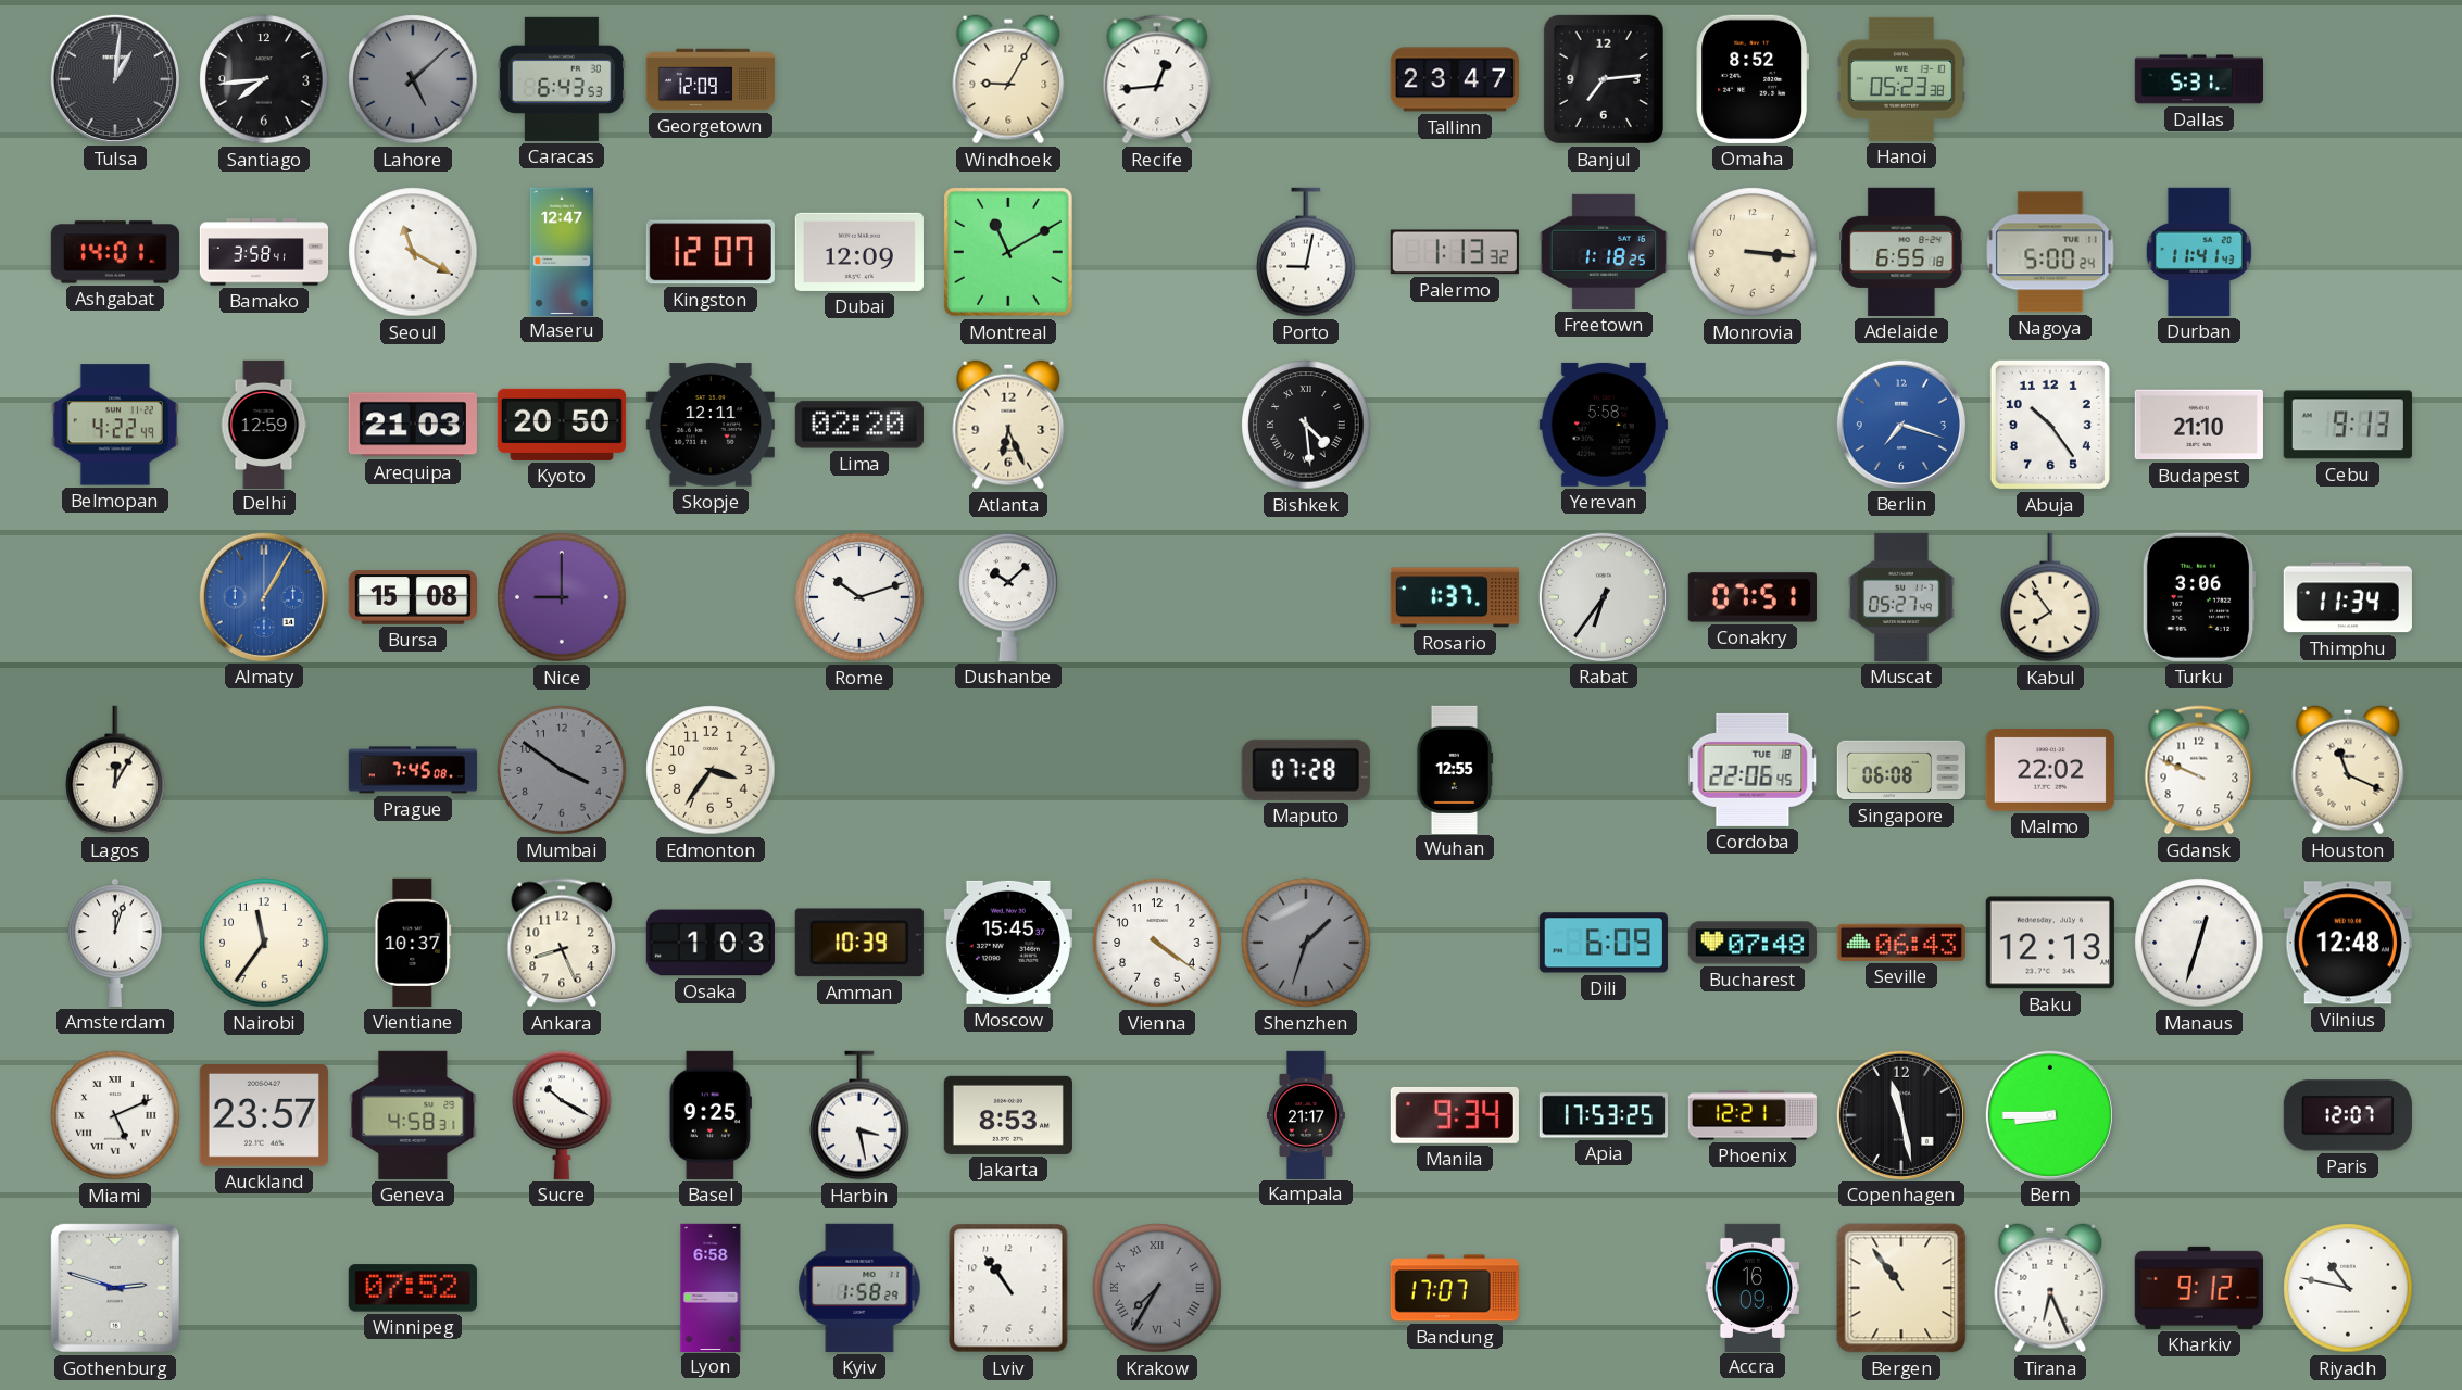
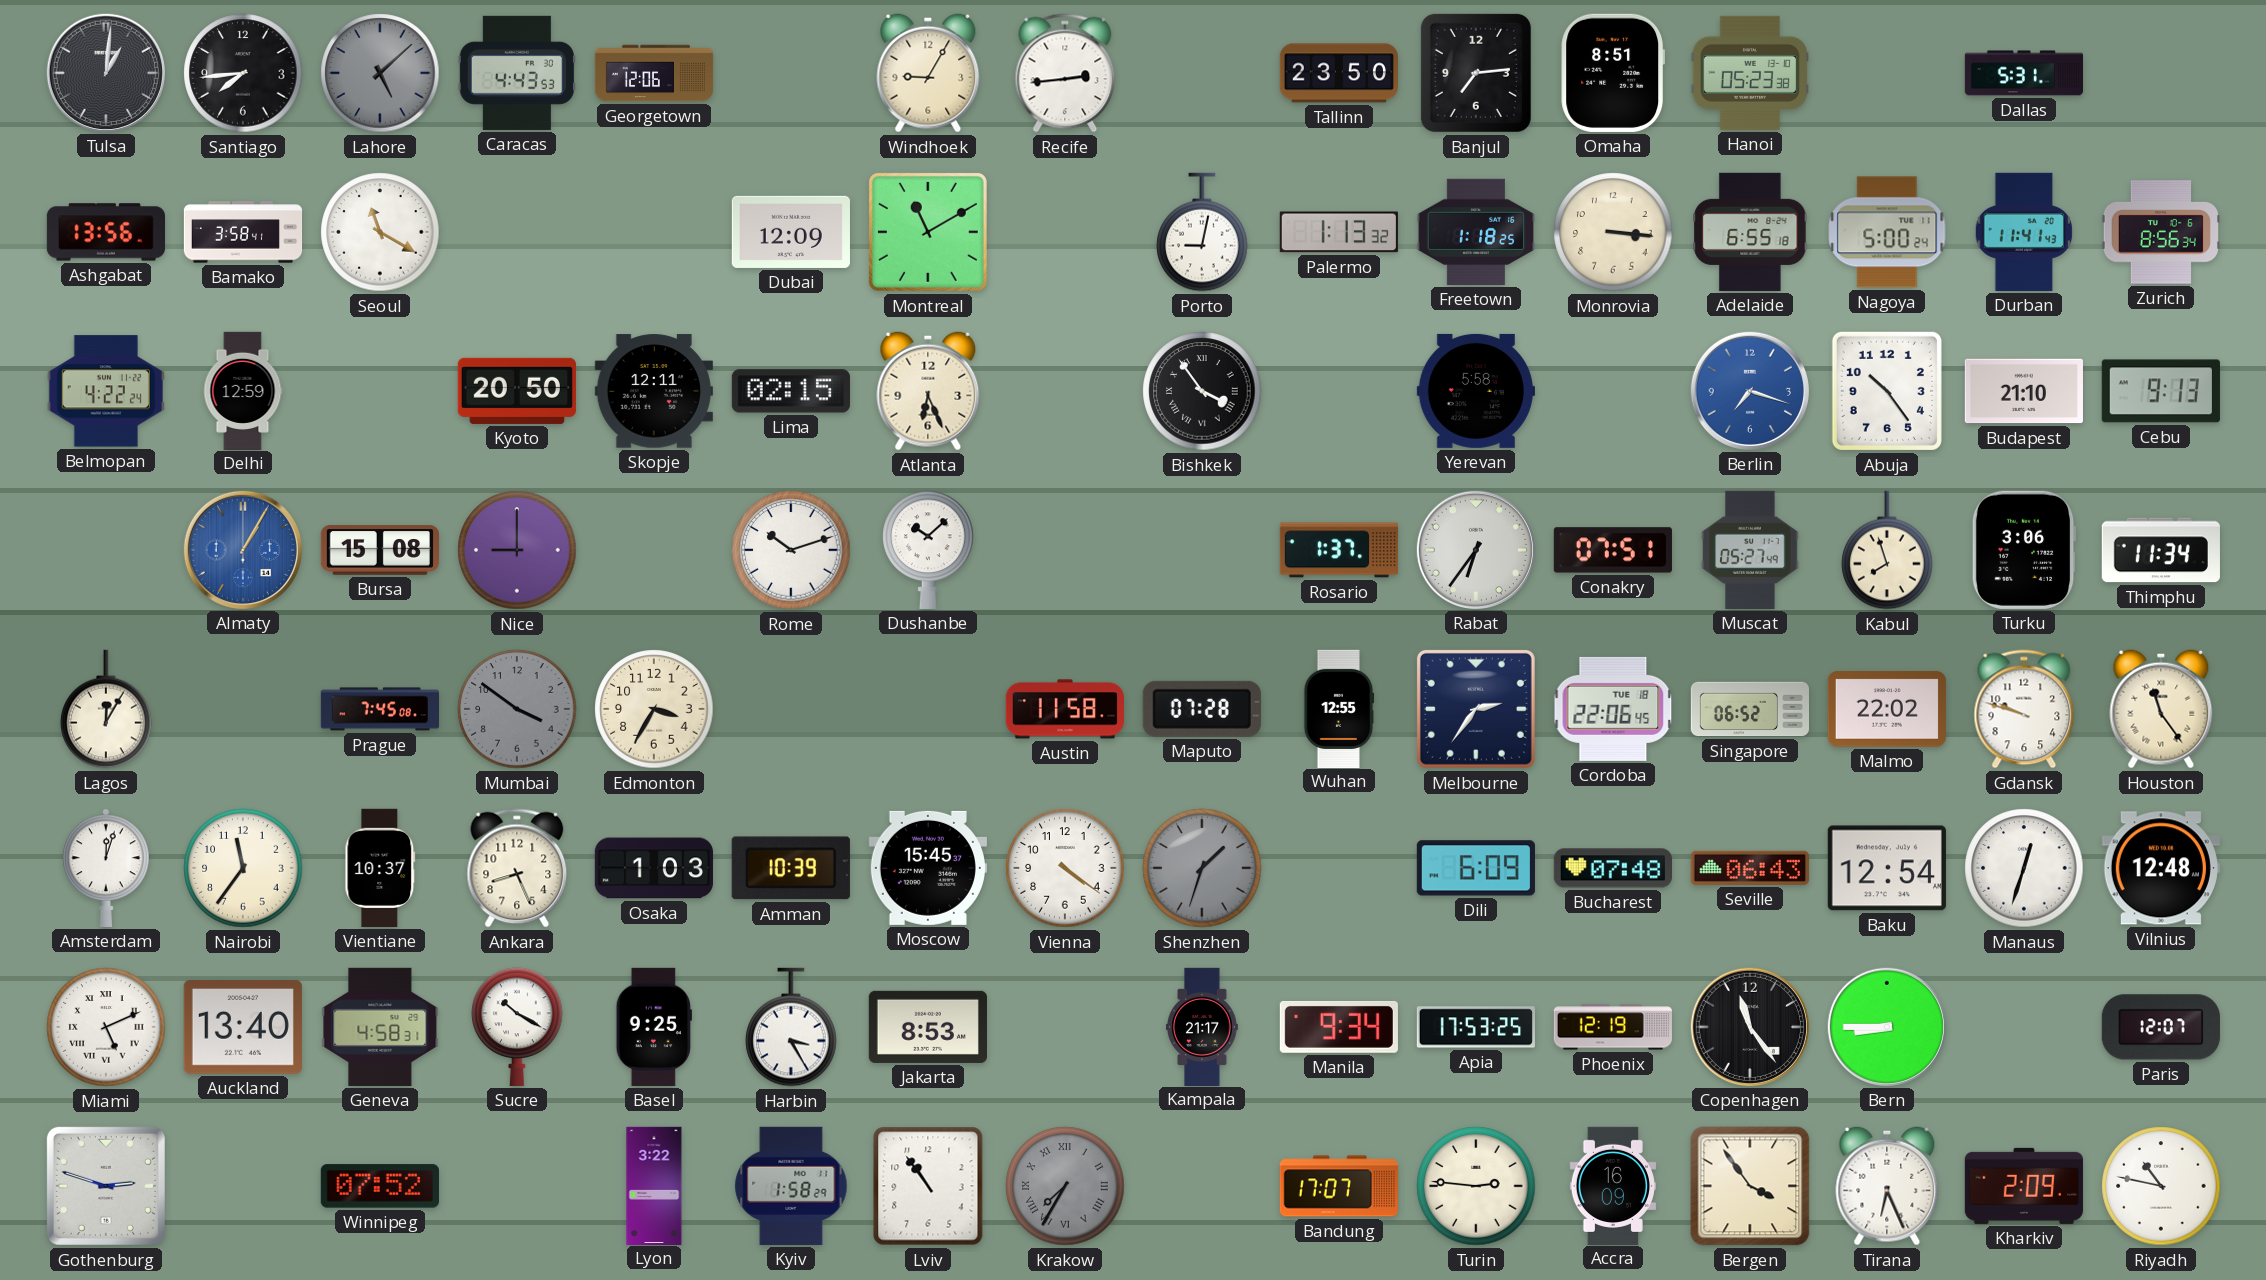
Caracas: 6:43 -> 4:43 (517, 73)
Georgetown: 12:09 -> 12:06 (654, 73)
Recife: 12:44 -> 2:44 (1065, 73)
Tallinn: 23:47 -> 23:50 (1339, 73)
Omaha: 8:52 -> 8:51 (1612, 73)
Ashgabat: 14:01 -> 13:56 (105, 232)
Maseru: 12:47 -> none (562, 251)
Kingston: 12:07 -> none (711, 252)
Zurich: none -> 8:56 (2161, 232)
Belmopan: 4:22:49 -> 4:22:24 (106, 391)
Arequipa: 21:03 -> none (413, 425)
Lima: 02:20 -> 02:15 (791, 391)
Bishkek: 4:29 -> 3:54 (1202, 391)
Kabul: 7:54 -> 7:57 (1887, 550)
Edmonton: 3:36 -> 3:35 (654, 709)
Austin: none -> 11:58 (1065, 709)
Melbourne: none -> 2:36 (1476, 709)
Singapore: 06:08 -> 06:52 (1749, 709)
Gdansk: 9:49 -> 9:48 (2024, 709)
Houston: 11:19 -> 11:24 (2161, 709)
Baku: 12:13 -> 12:54 (1887, 868)
Auckland: 23:57 -> 13:40 (243, 1028)
Harbin: 3:28 -> 3:25 (791, 1027)
Phoenix: 12:21 -> 12:19 (1613, 1027)
Copenhagen: 11:28 -> 11:24 (1750, 1027)
Lyon: 6:58 -> 3:22 (654, 1185)
Turin: none -> 2:46 (1476, 1186)
Bergen: 10:54 -> 3:54 (1750, 1186)
Kharkiv: 9:12 -> 2:09 (2024, 1186)
